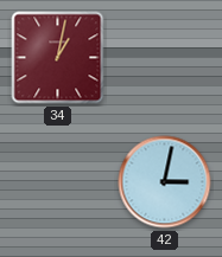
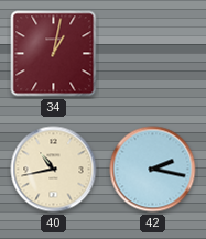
40: none -> 10:43 (54, 170)
42: 3:02 -> 2:17 (153, 170)
